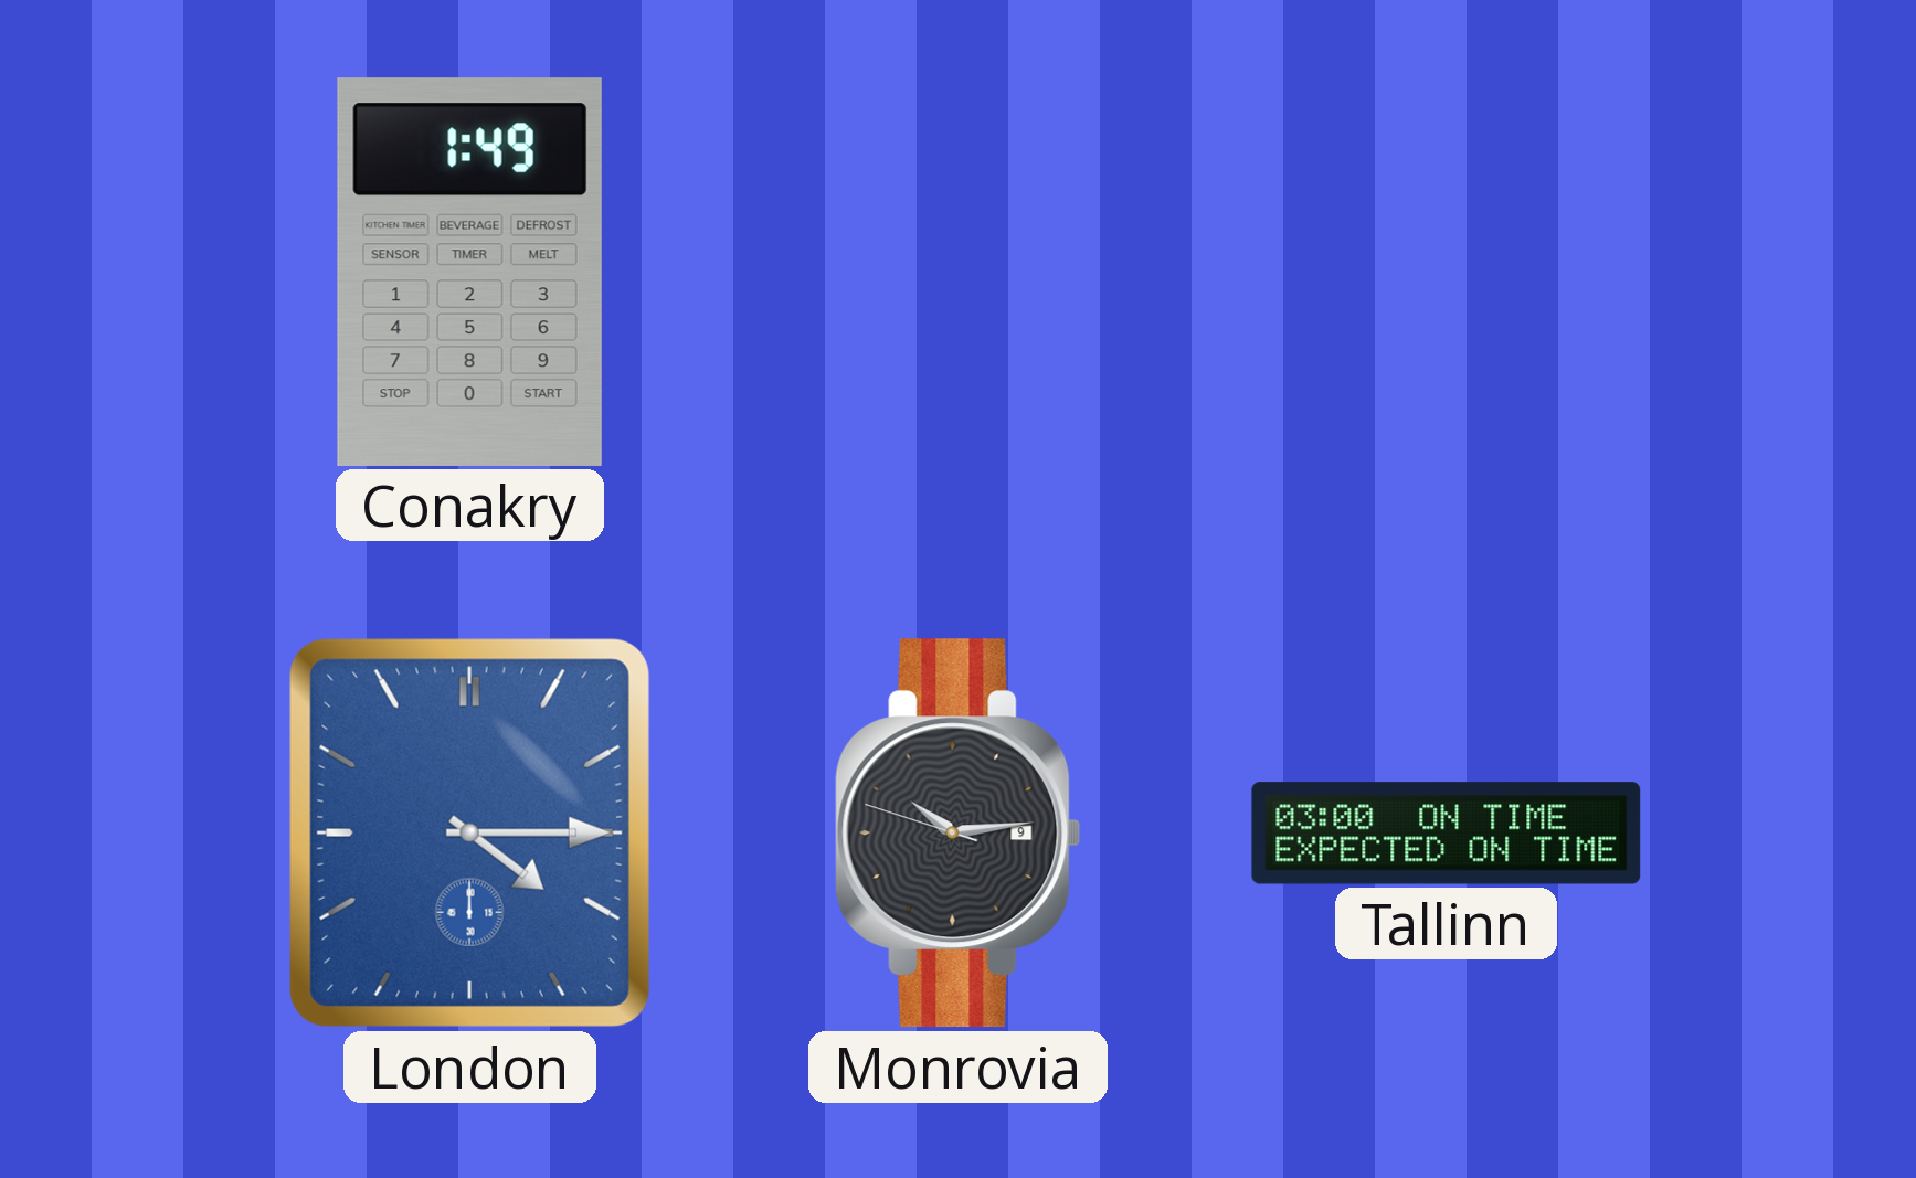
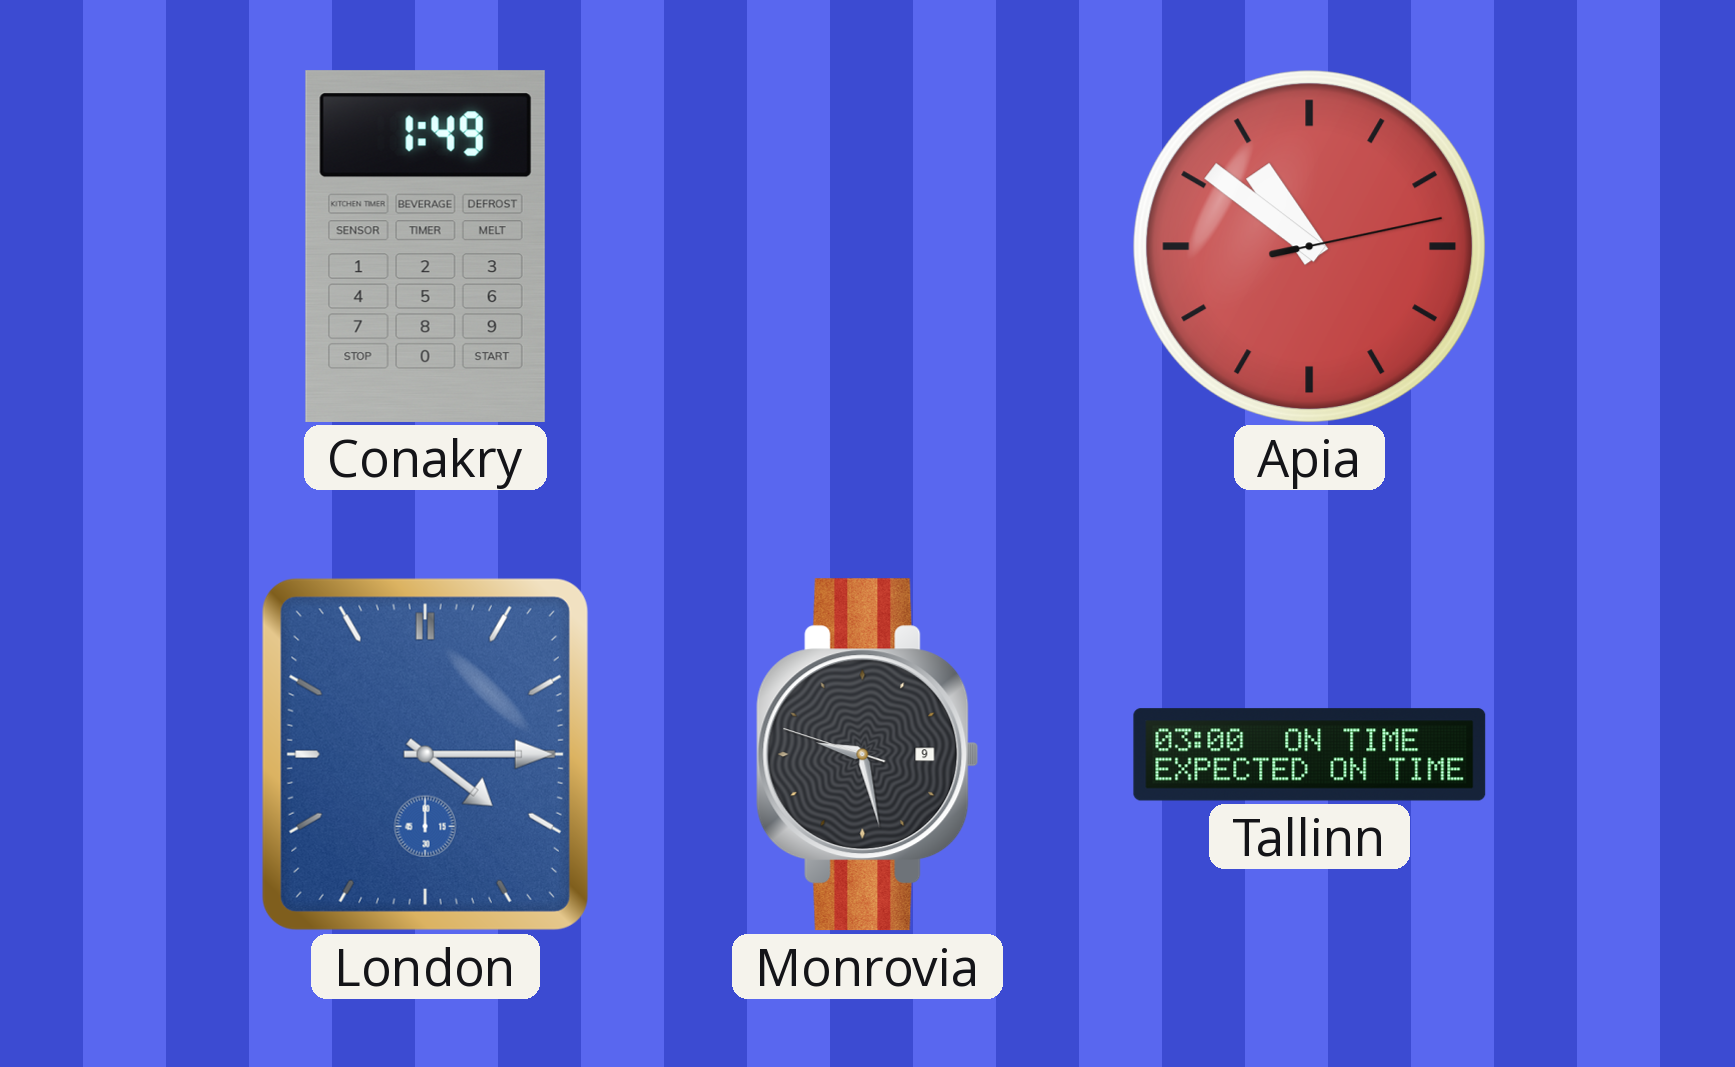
Apia: none -> 10:51 (1309, 246)
Monrovia: 10:13 -> 9:27 (868, 755)
